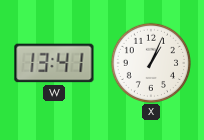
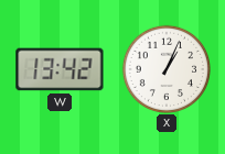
W: 13:41 -> 13:42 (60, 69)
